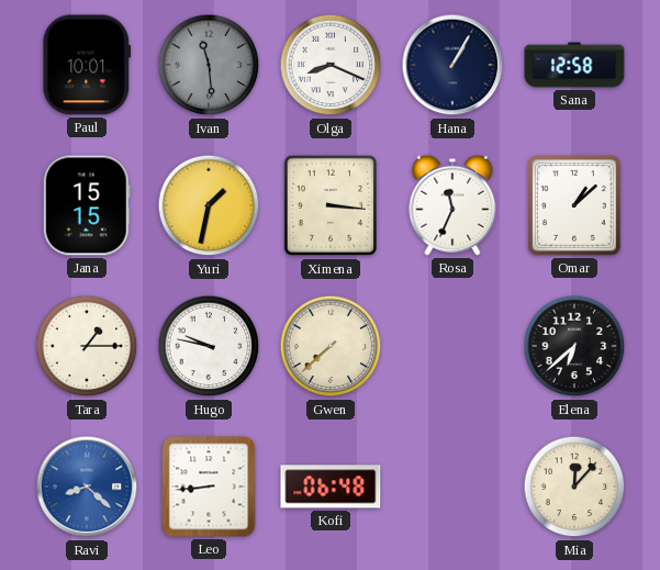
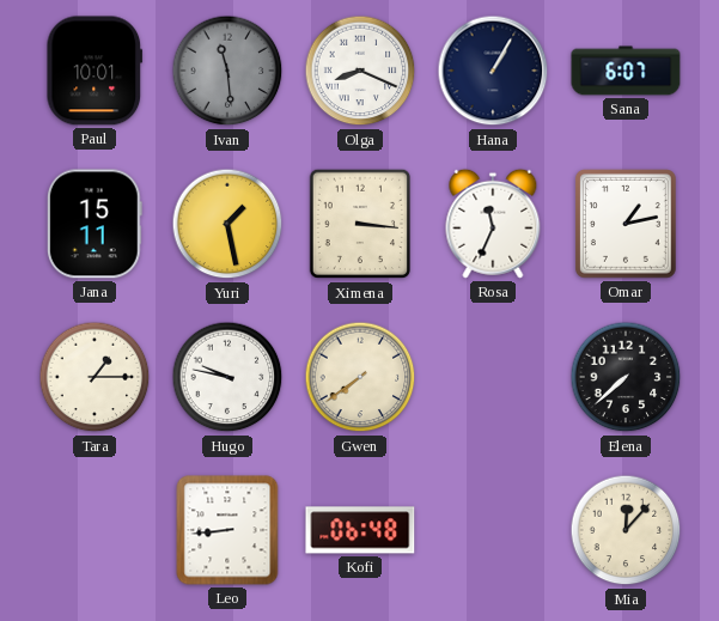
Sana: 12:58 -> 6:07 (626, 71)
Jana: 15:15 -> 15:11 (95, 224)
Yuri: 1:32 -> 1:28 (227, 224)
Omar: 1:08 -> 1:13 (626, 225)
Gwen: 7:38 -> 7:39 (360, 377)
Elena: 6:38 -> 7:38 (626, 377)
Ravi: 8:22 -> none (87, 487)
